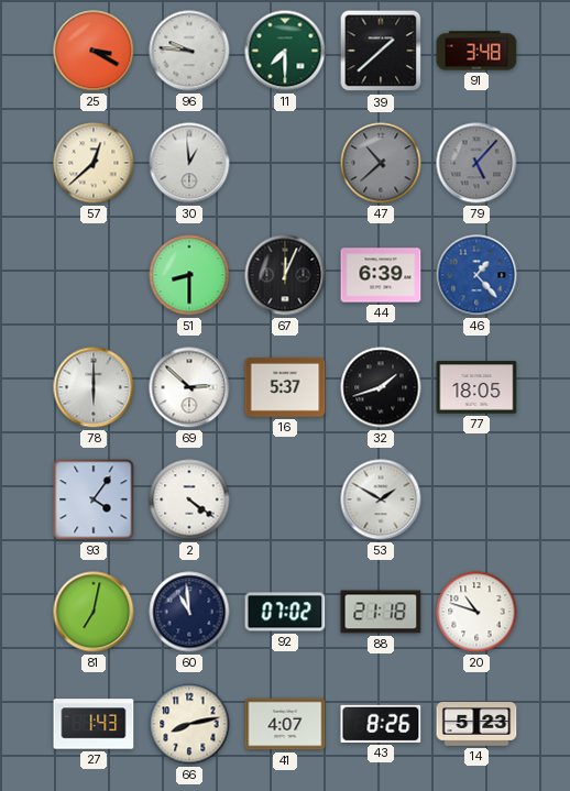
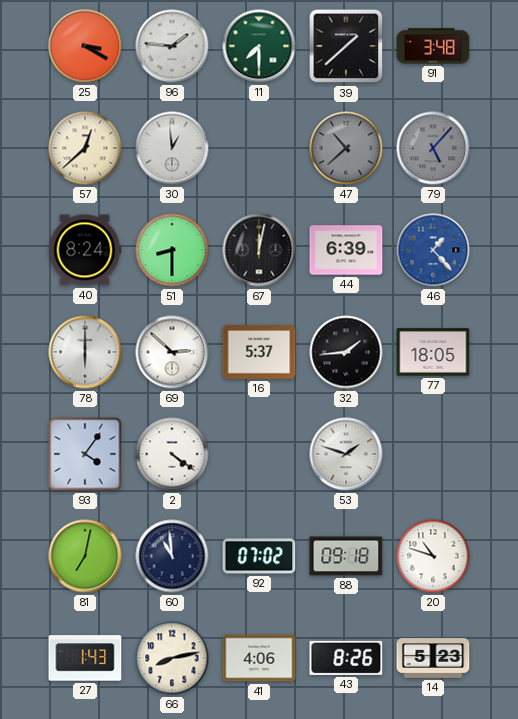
96: 9:46 -> 1:46 (172, 46)
40: none -> 8:24 (85, 250)
67: 12:04 -> 12:02 (259, 250)
32: 1:42 -> 1:44 (346, 352)
53: 1:50 -> 1:48 (346, 454)
88: 21:18 -> 09:18 (346, 556)
41: 4:07 -> 4:06 (259, 658)
